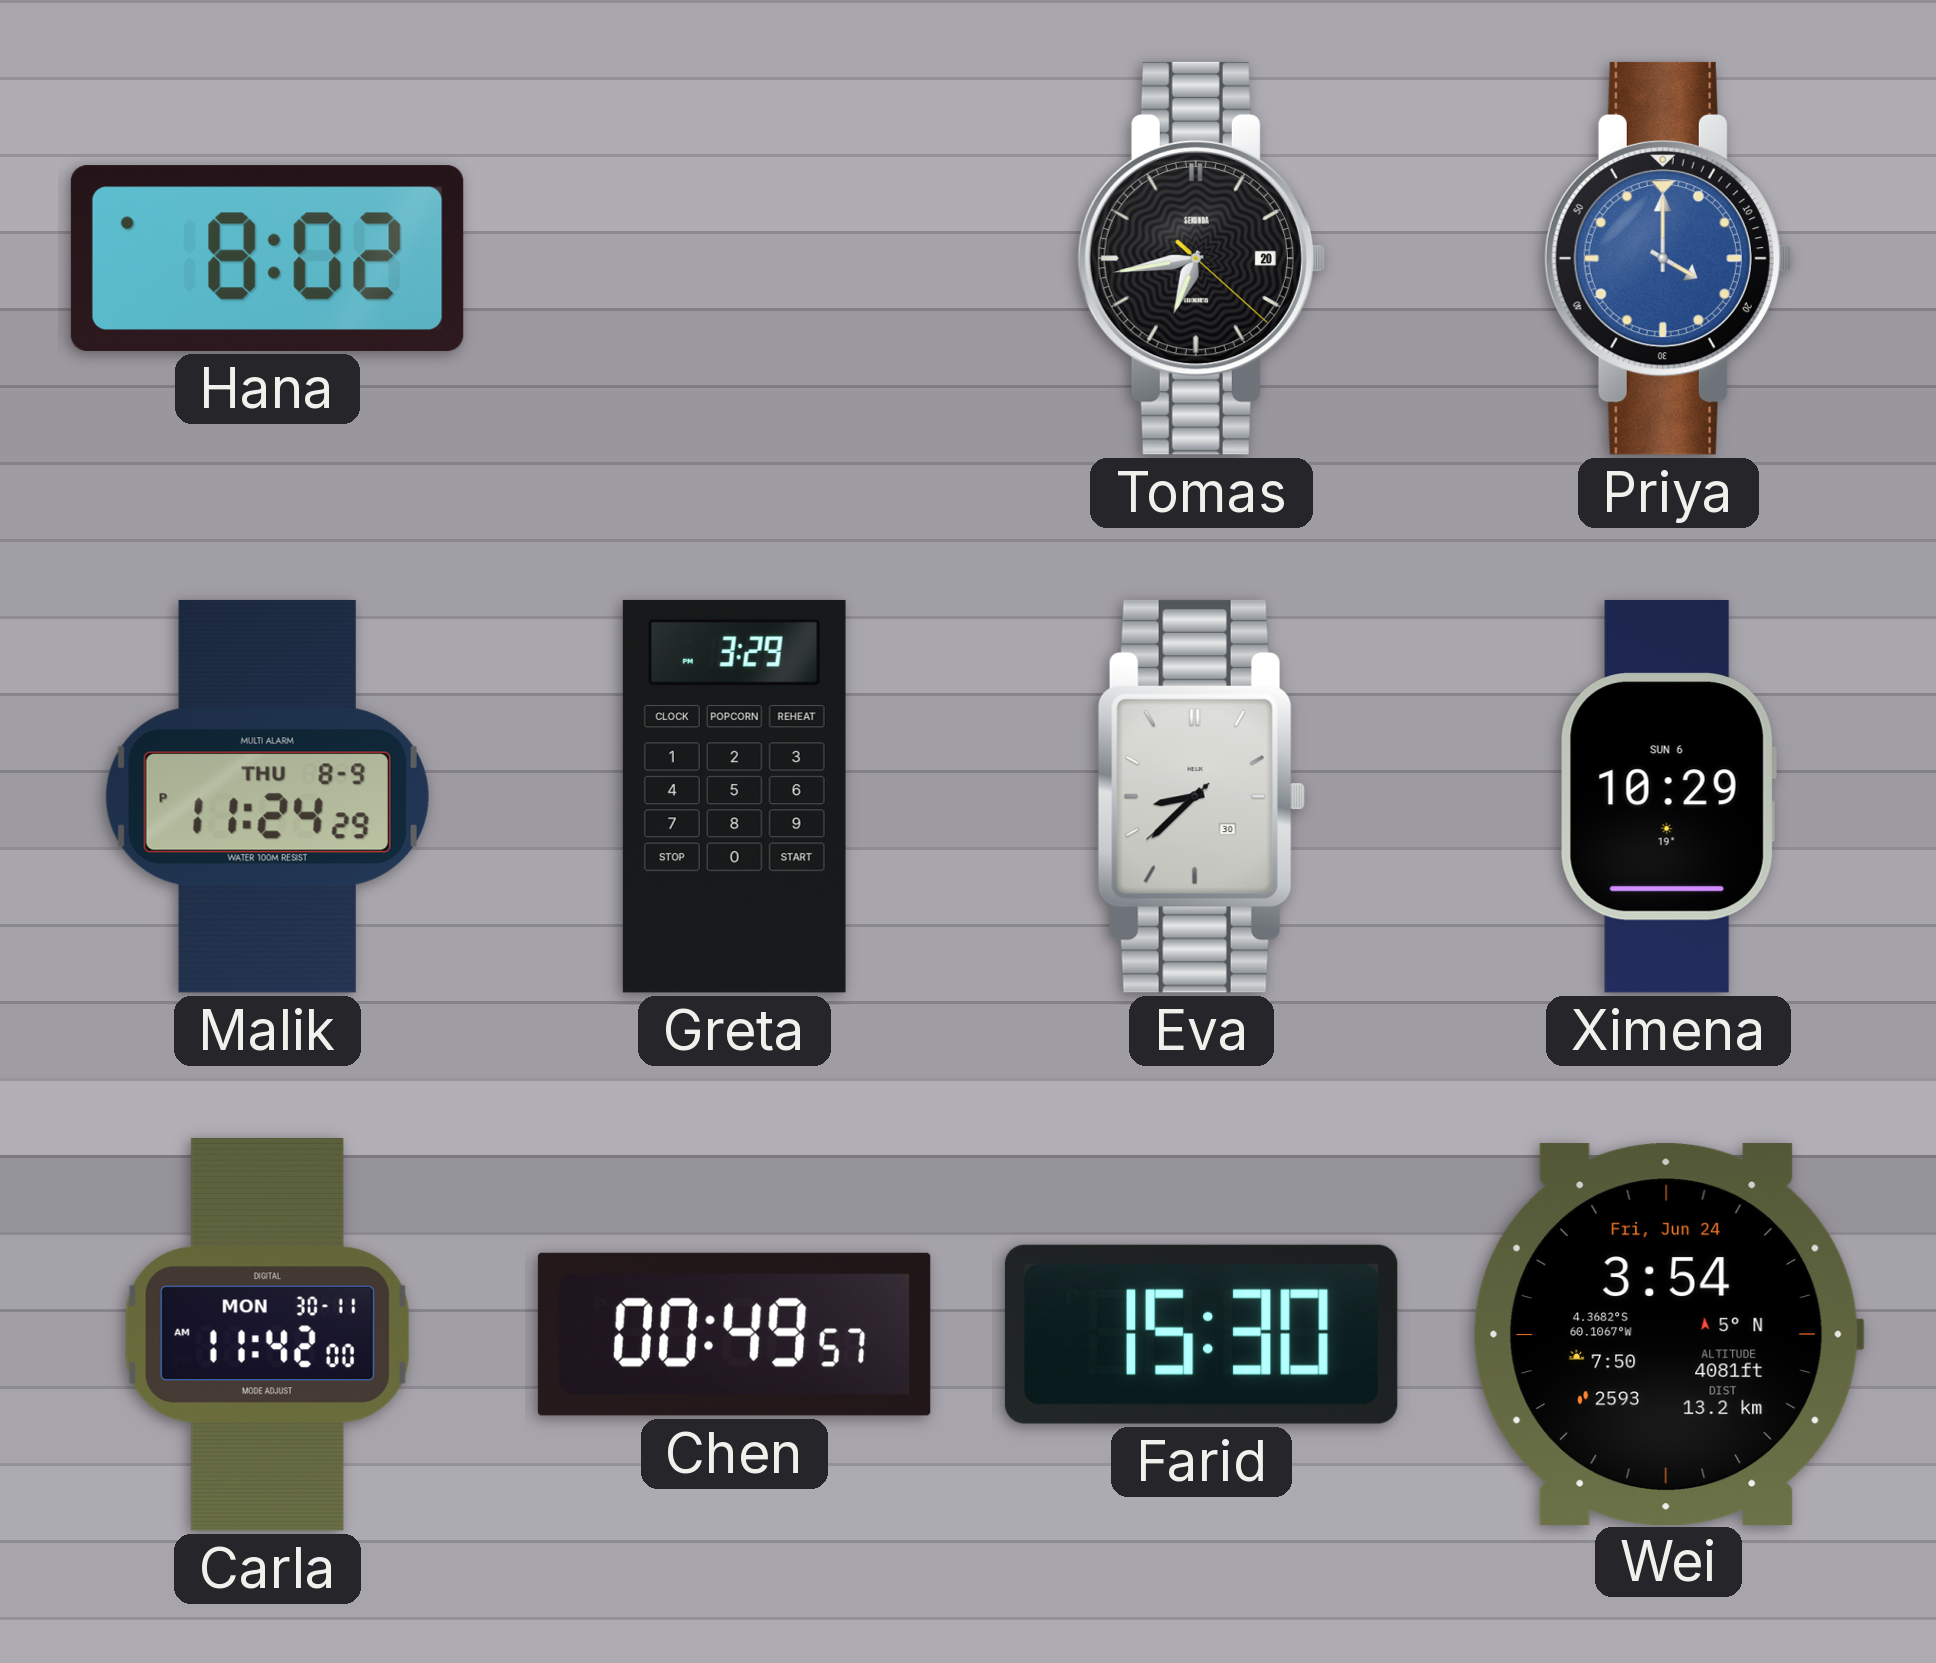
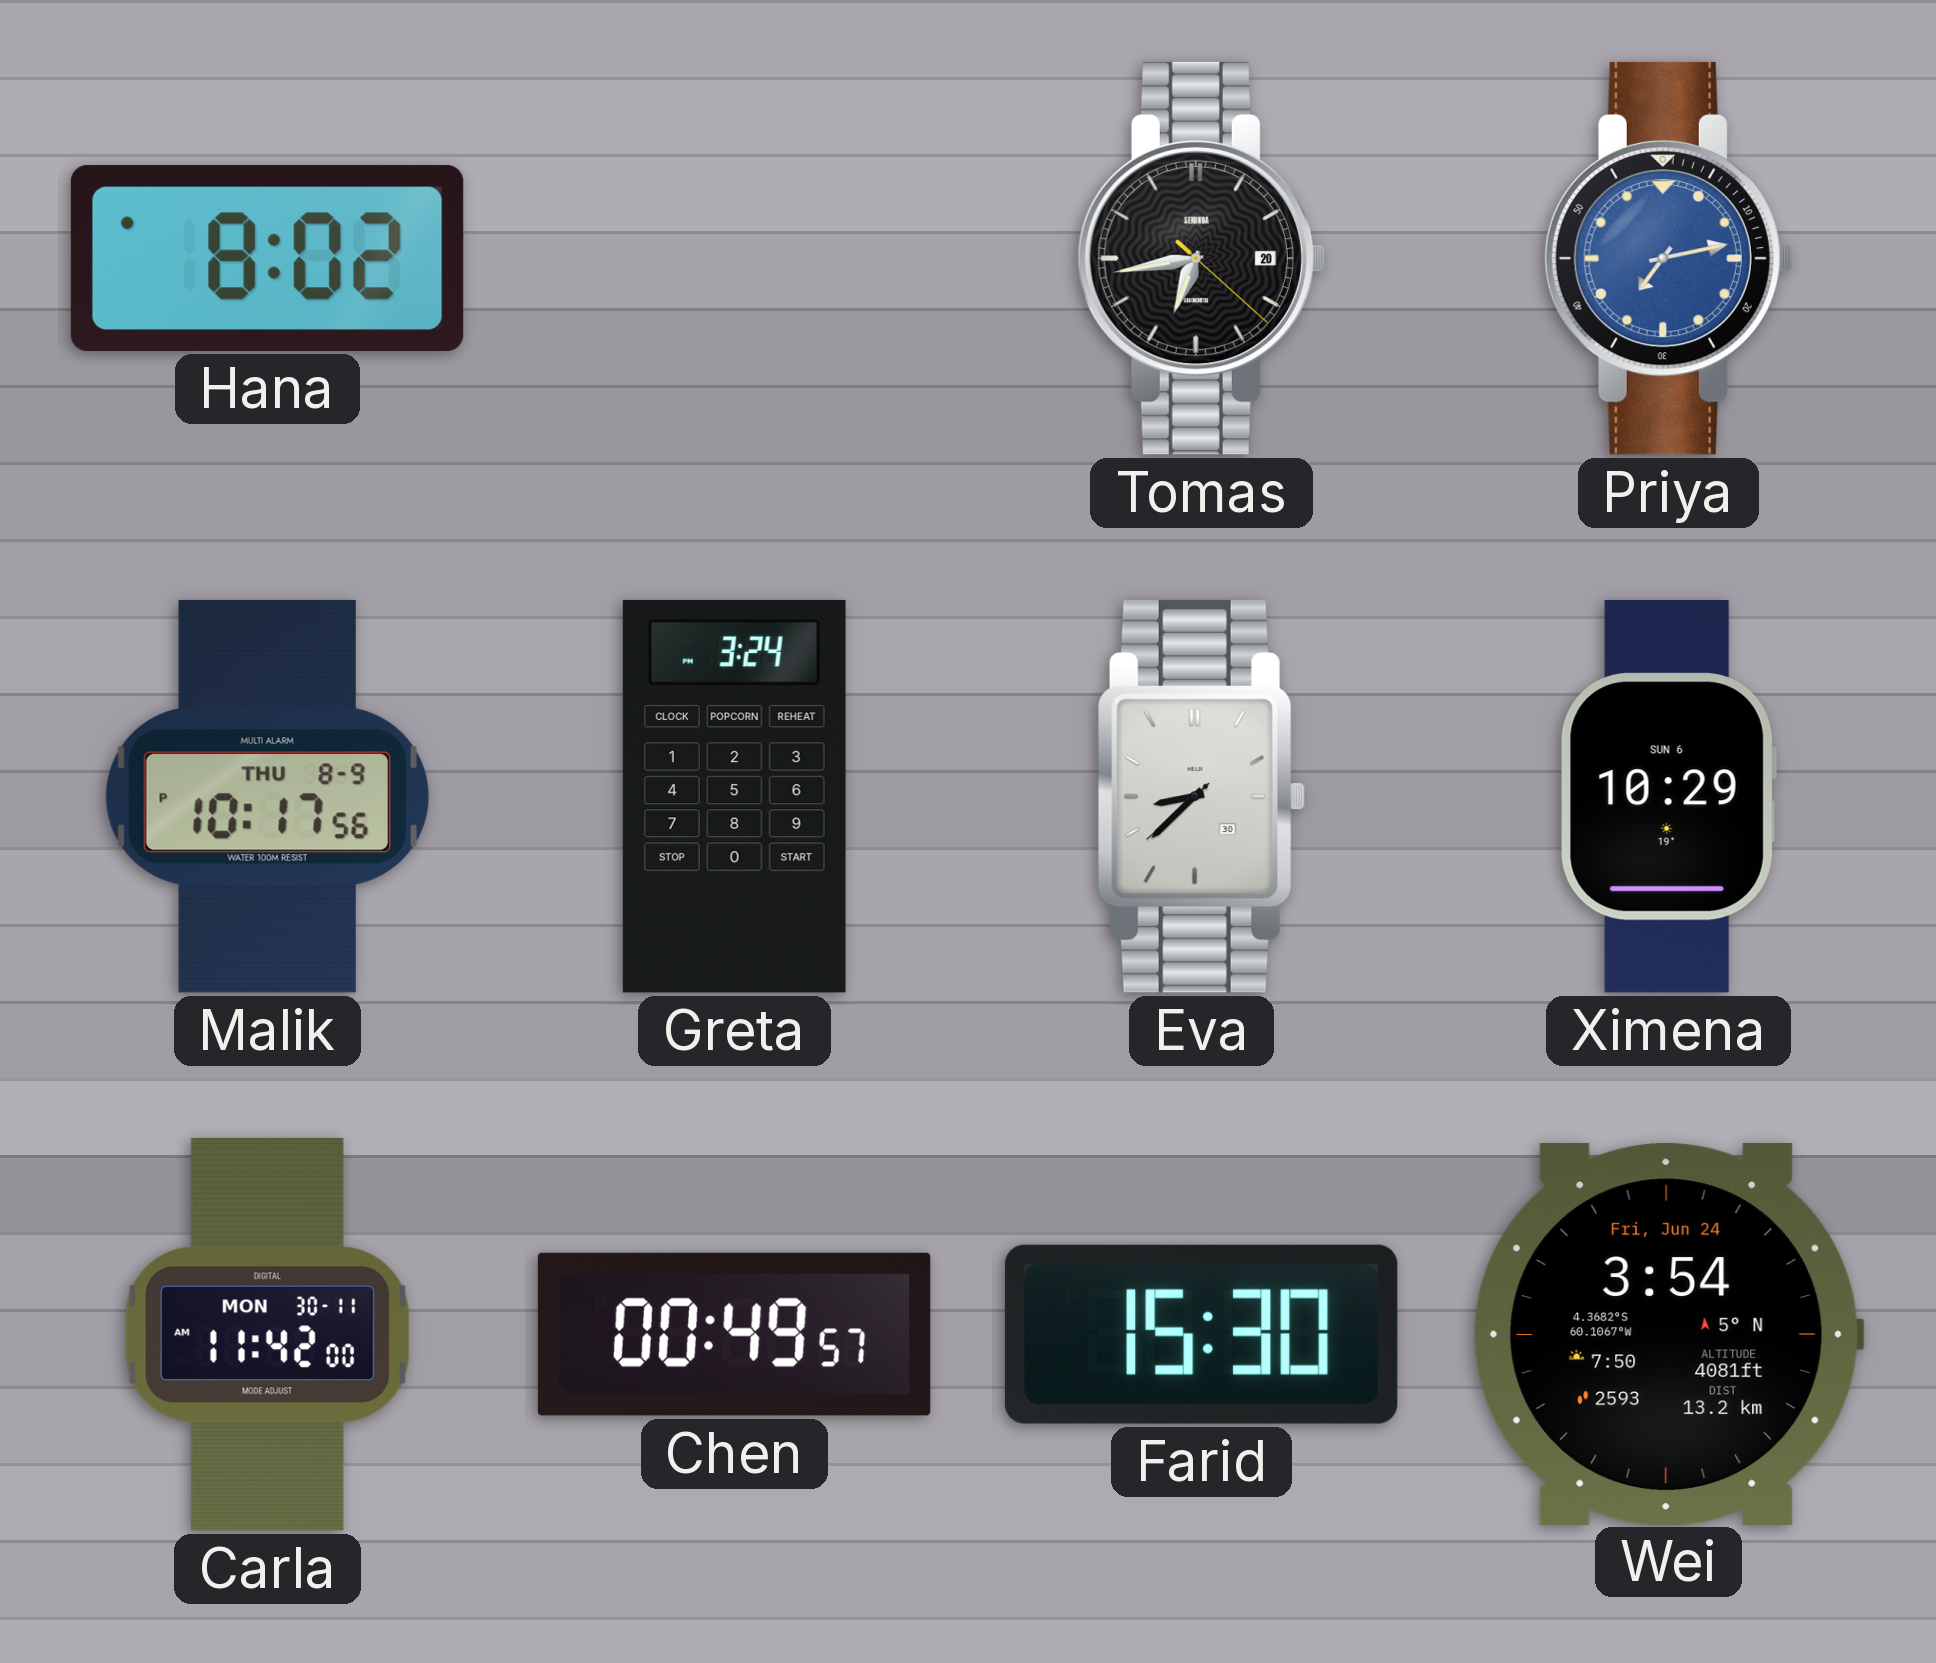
Priya: 4:00 -> 7:13 (1668, 258)
Malik: 11:24 -> 10:17 (267, 796)
Greta: 3:29 -> 3:24 (734, 796)
